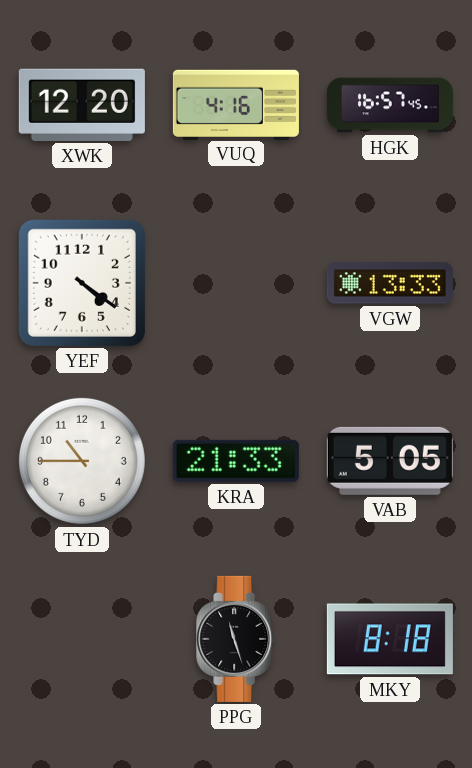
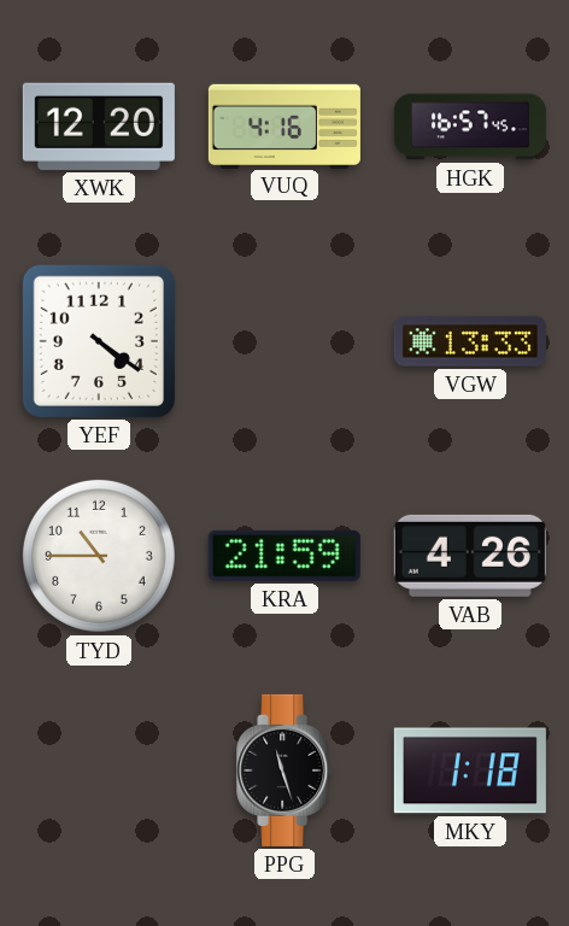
KRA: 21:33 -> 21:59 (284, 556)
VAB: 5:05 -> 4:26 (470, 556)
MKY: 8:18 -> 1:18 (470, 770)
